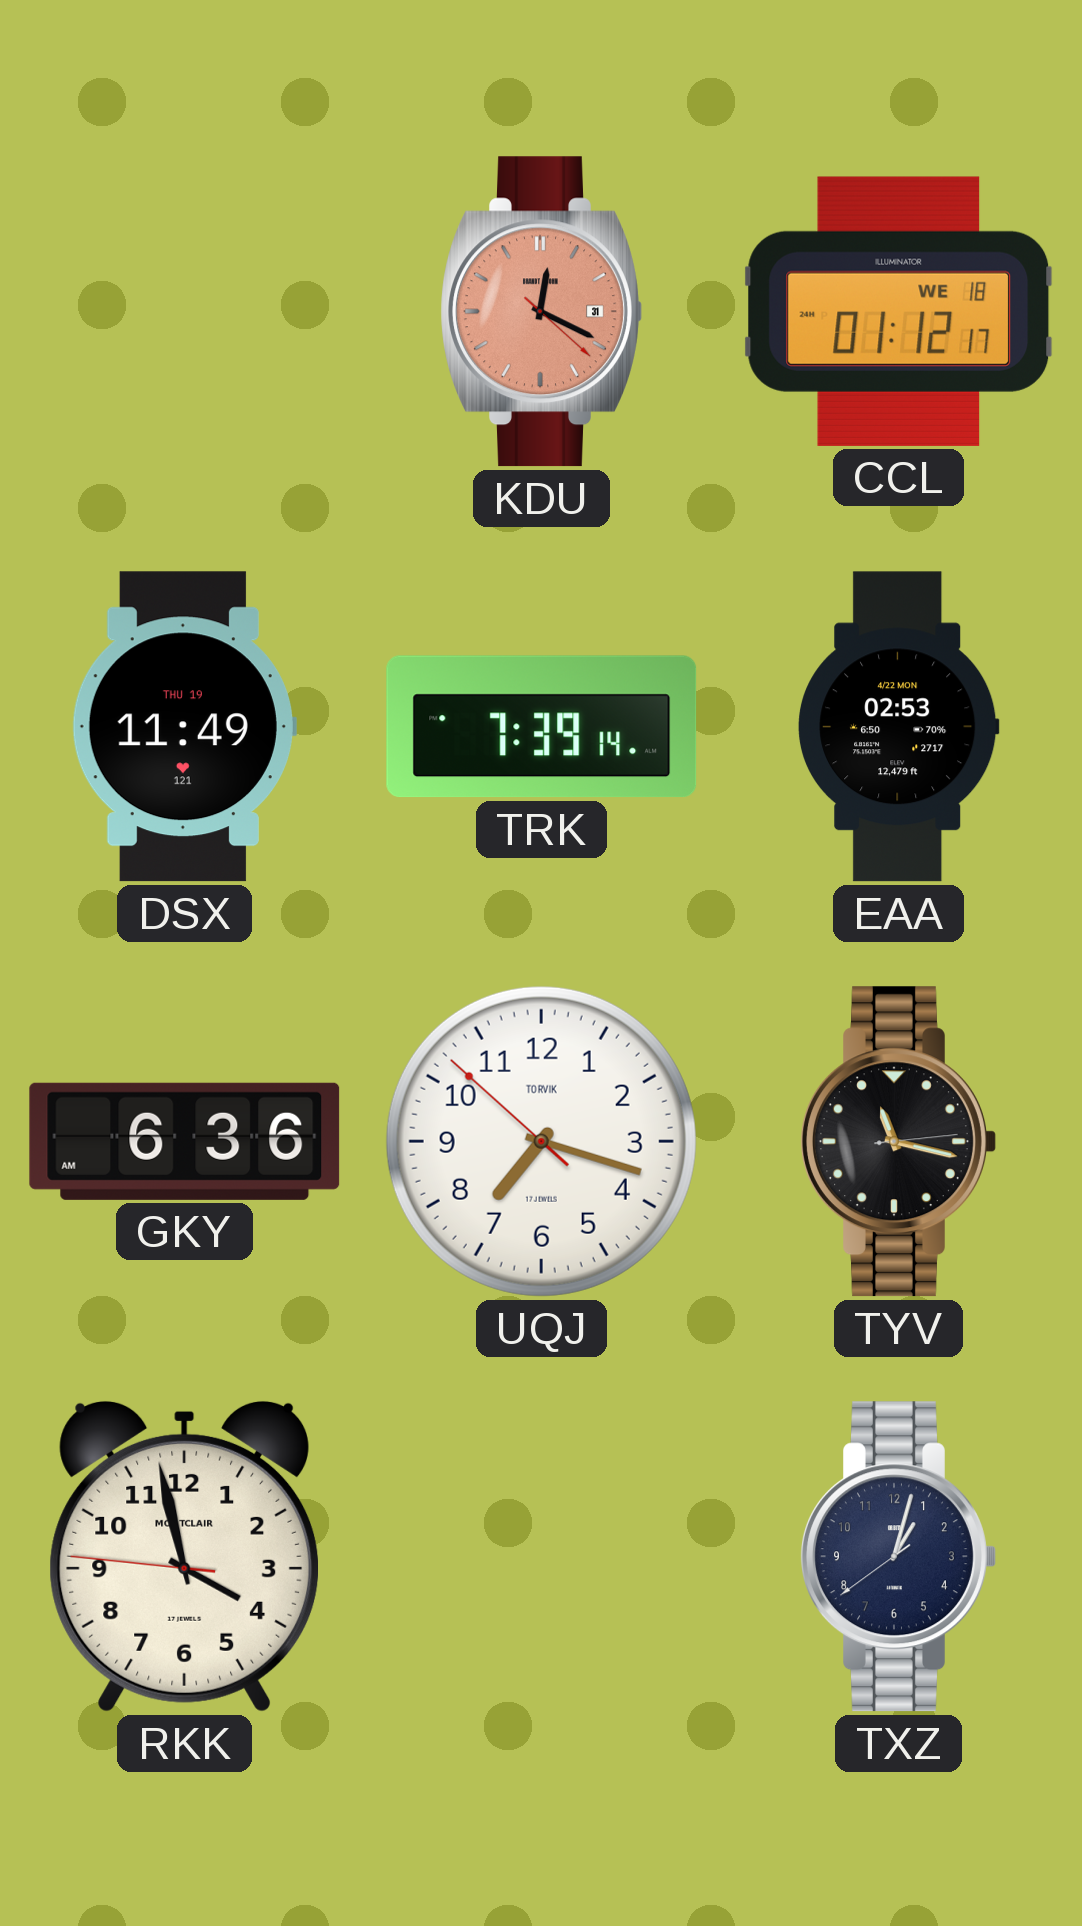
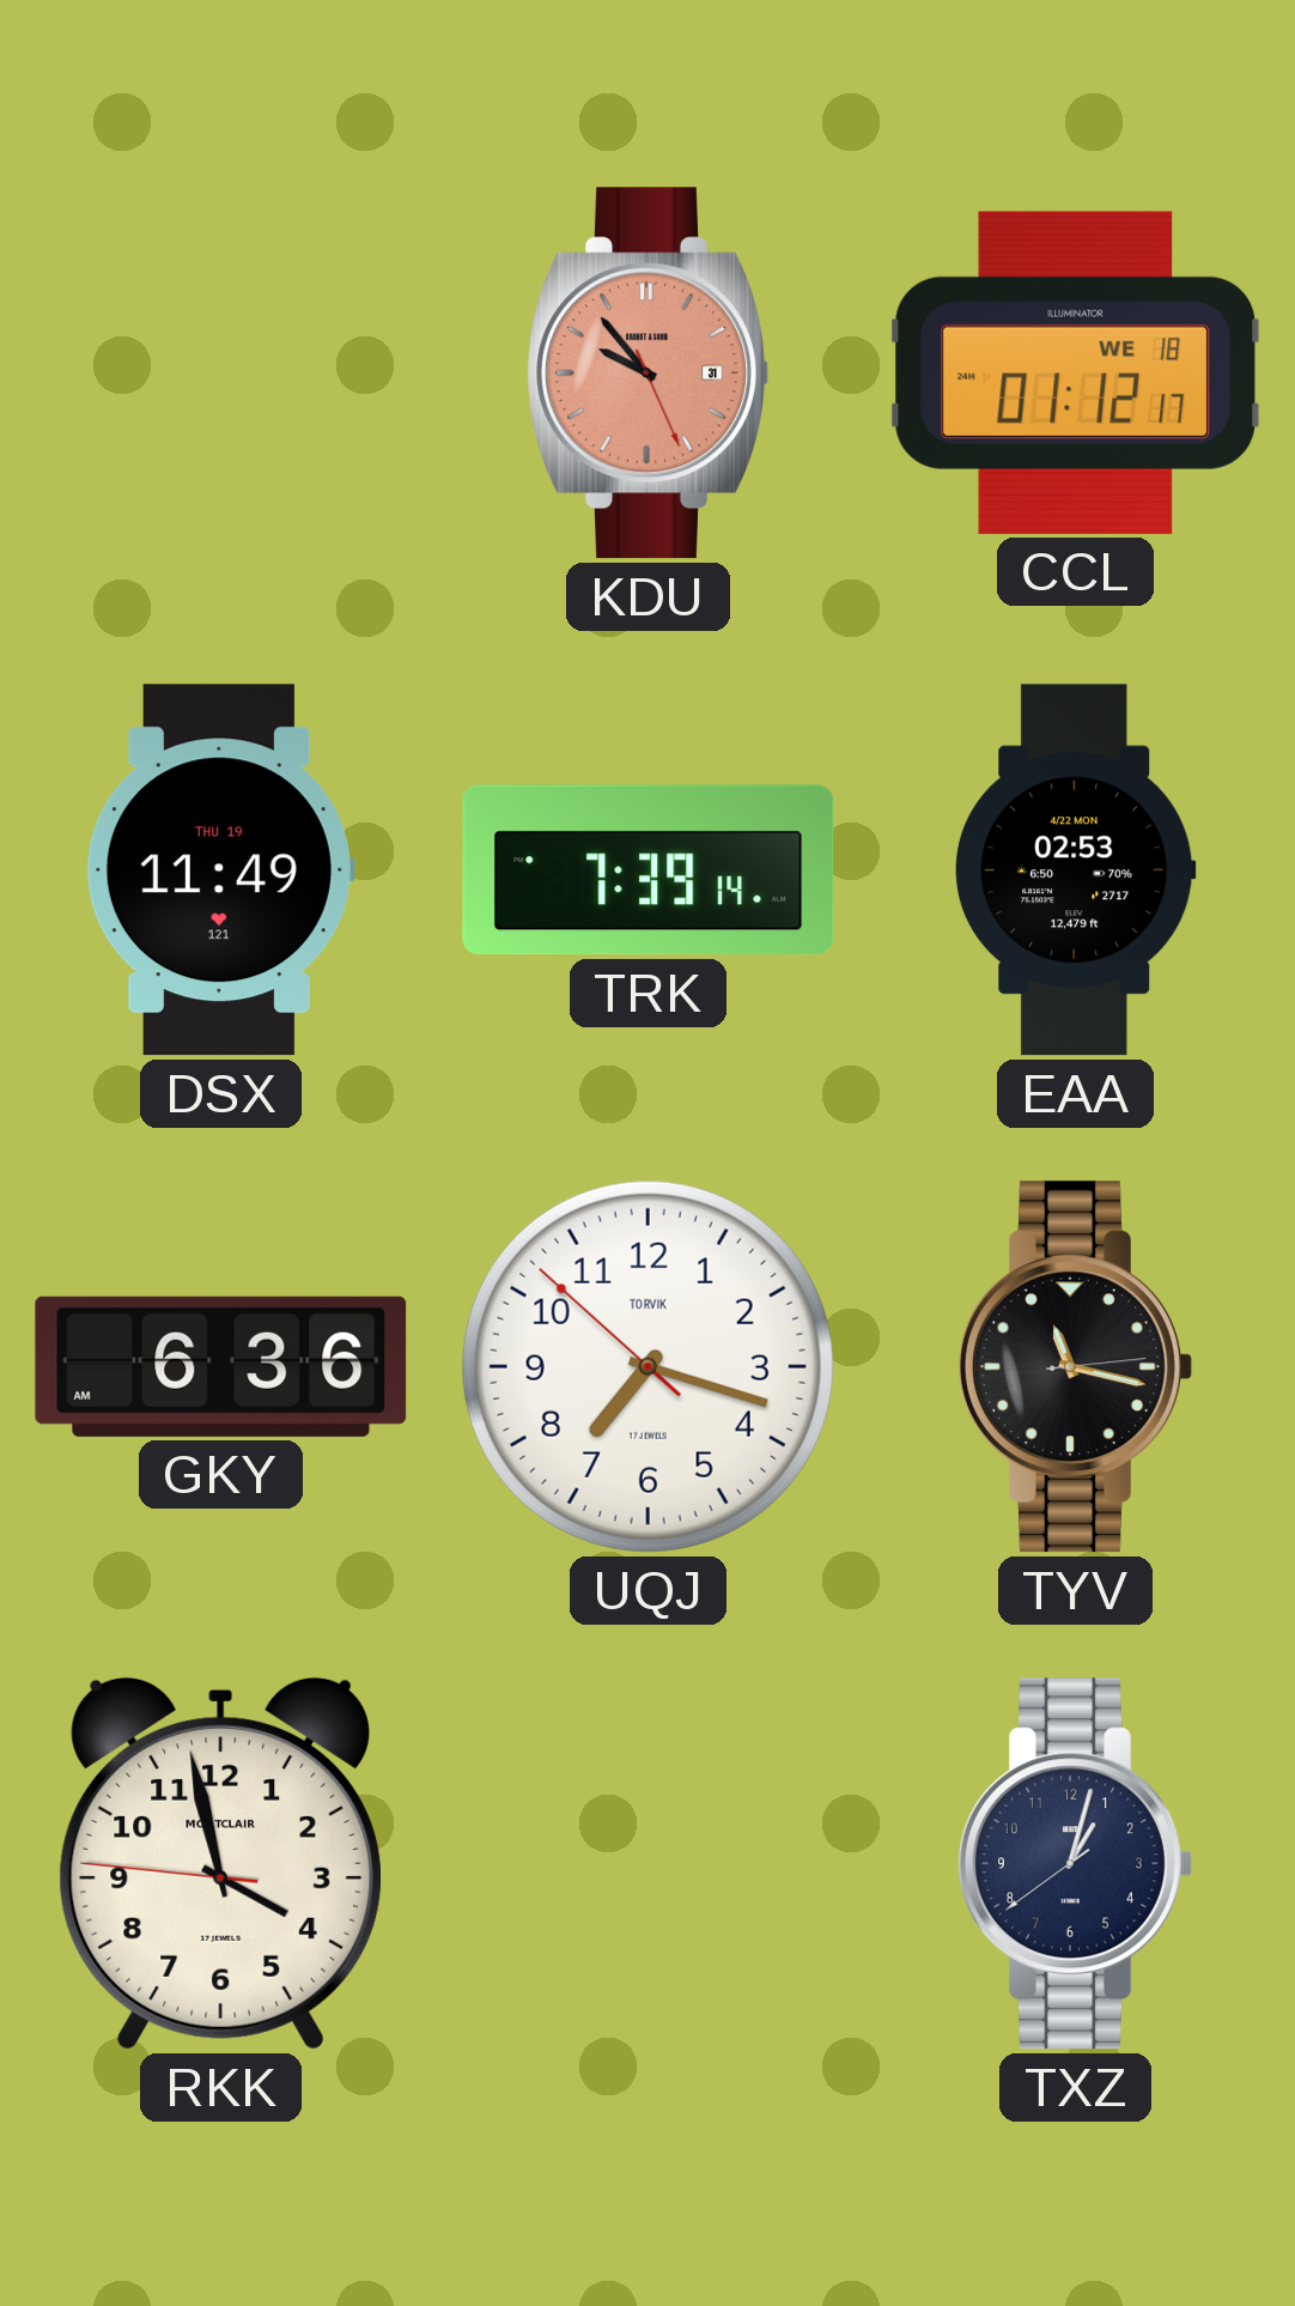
KDU: 12:19 -> 9:53 (647, 374)
